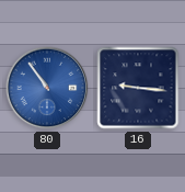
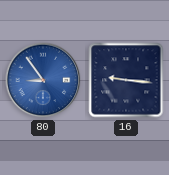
80: 10:54 -> 8:54 (43, 80)
